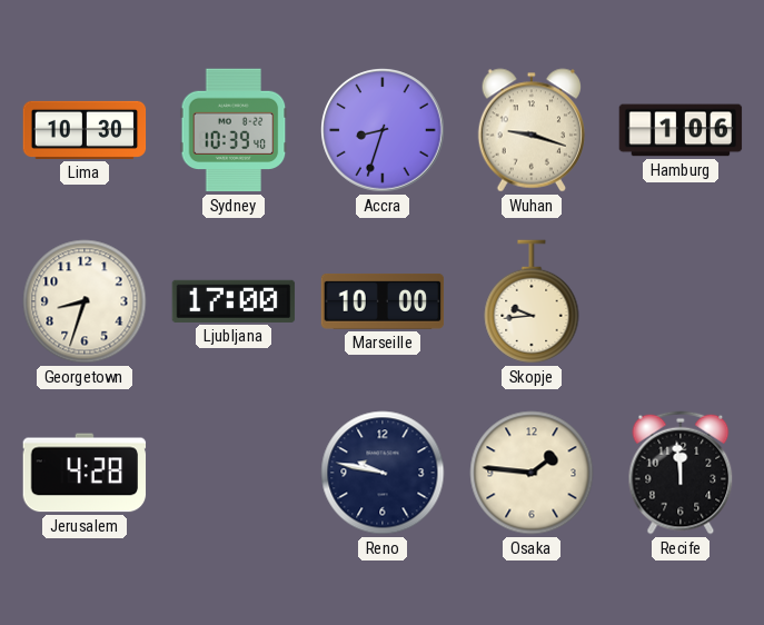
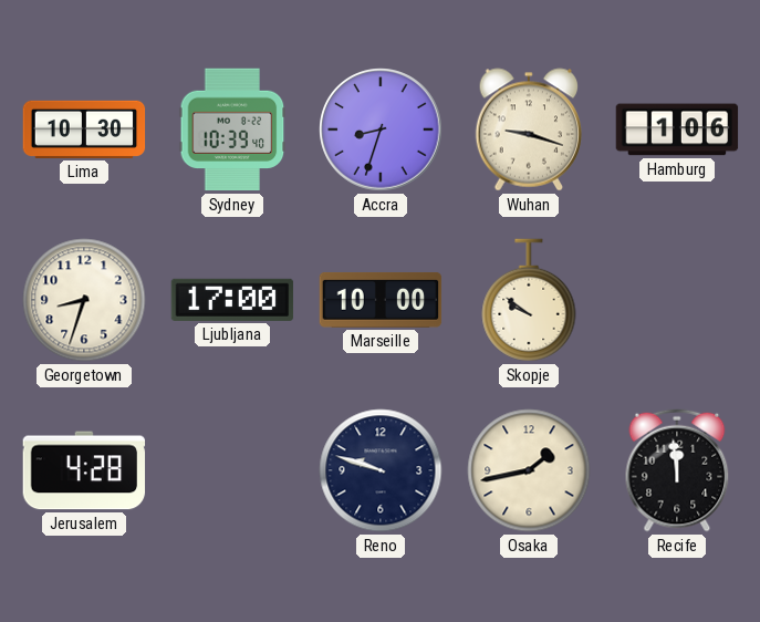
Skopje: 9:44 -> 9:51 (529, 300)
Reno: 9:47 -> 9:48 (381, 470)
Osaka: 1:46 -> 1:43 (529, 470)
